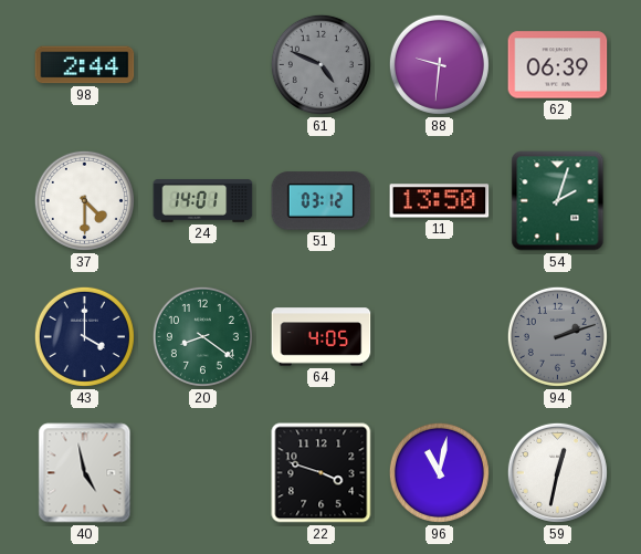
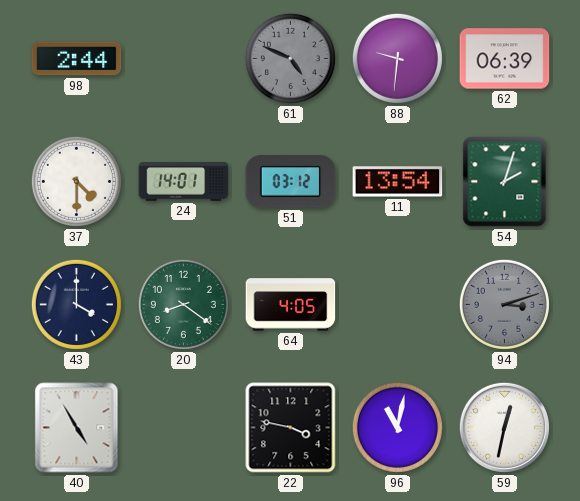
11: 13:50 -> 13:54 (398, 182)
94: 2:12 -> 3:12 (504, 304)
40: 4:58 -> 4:55 (77, 428)
22: 3:48 -> 3:47 (291, 428)
